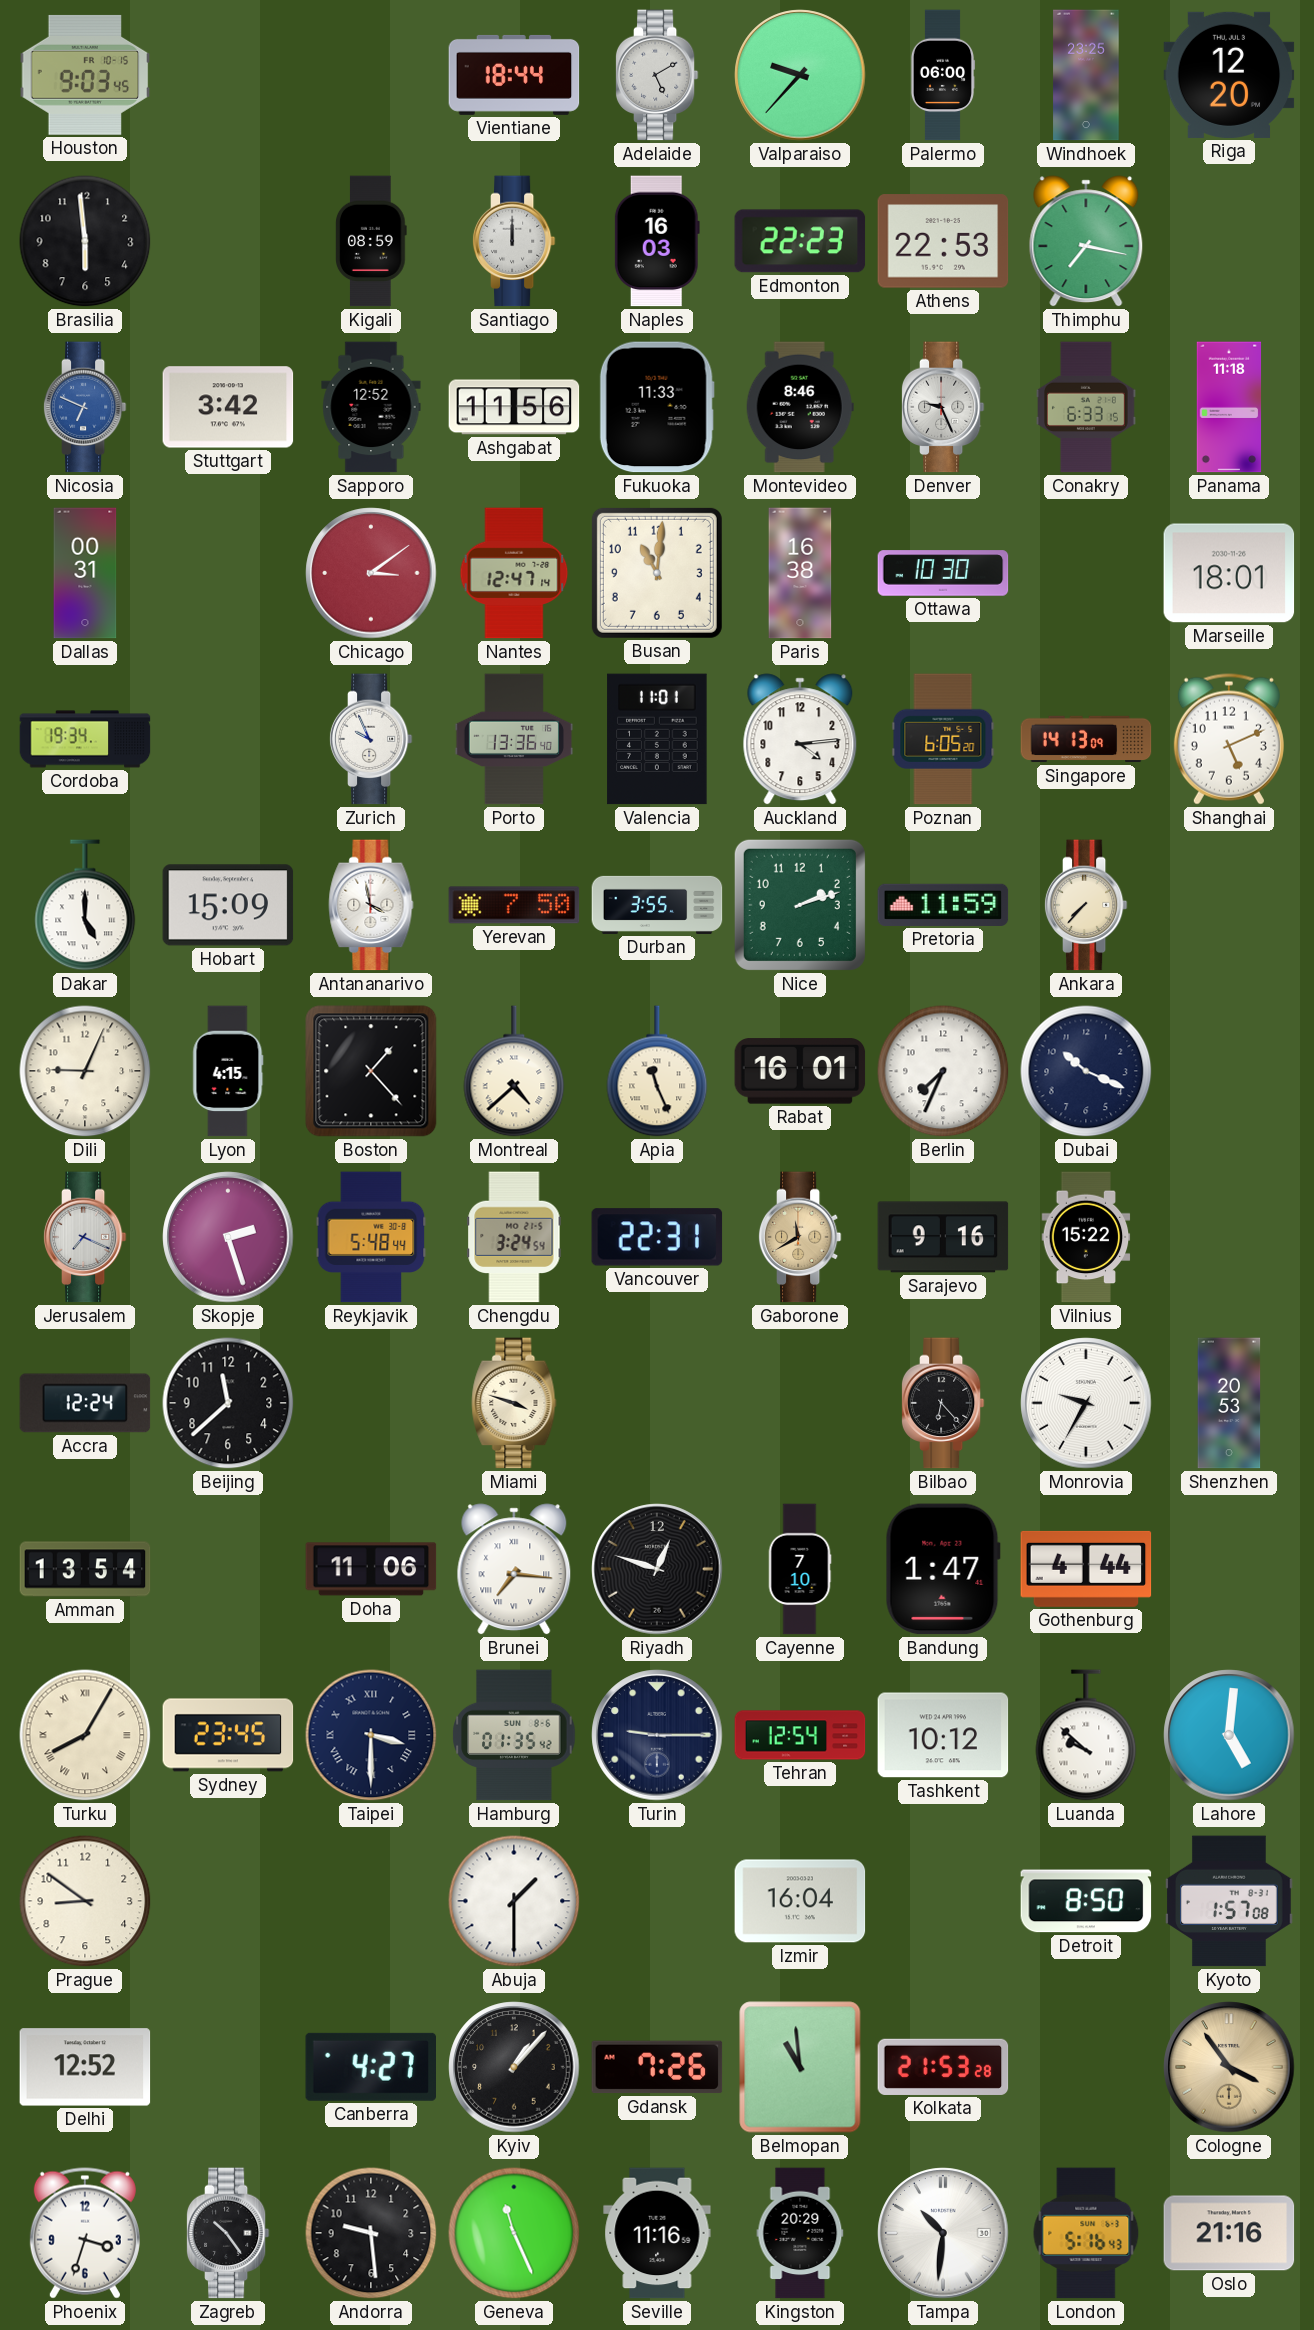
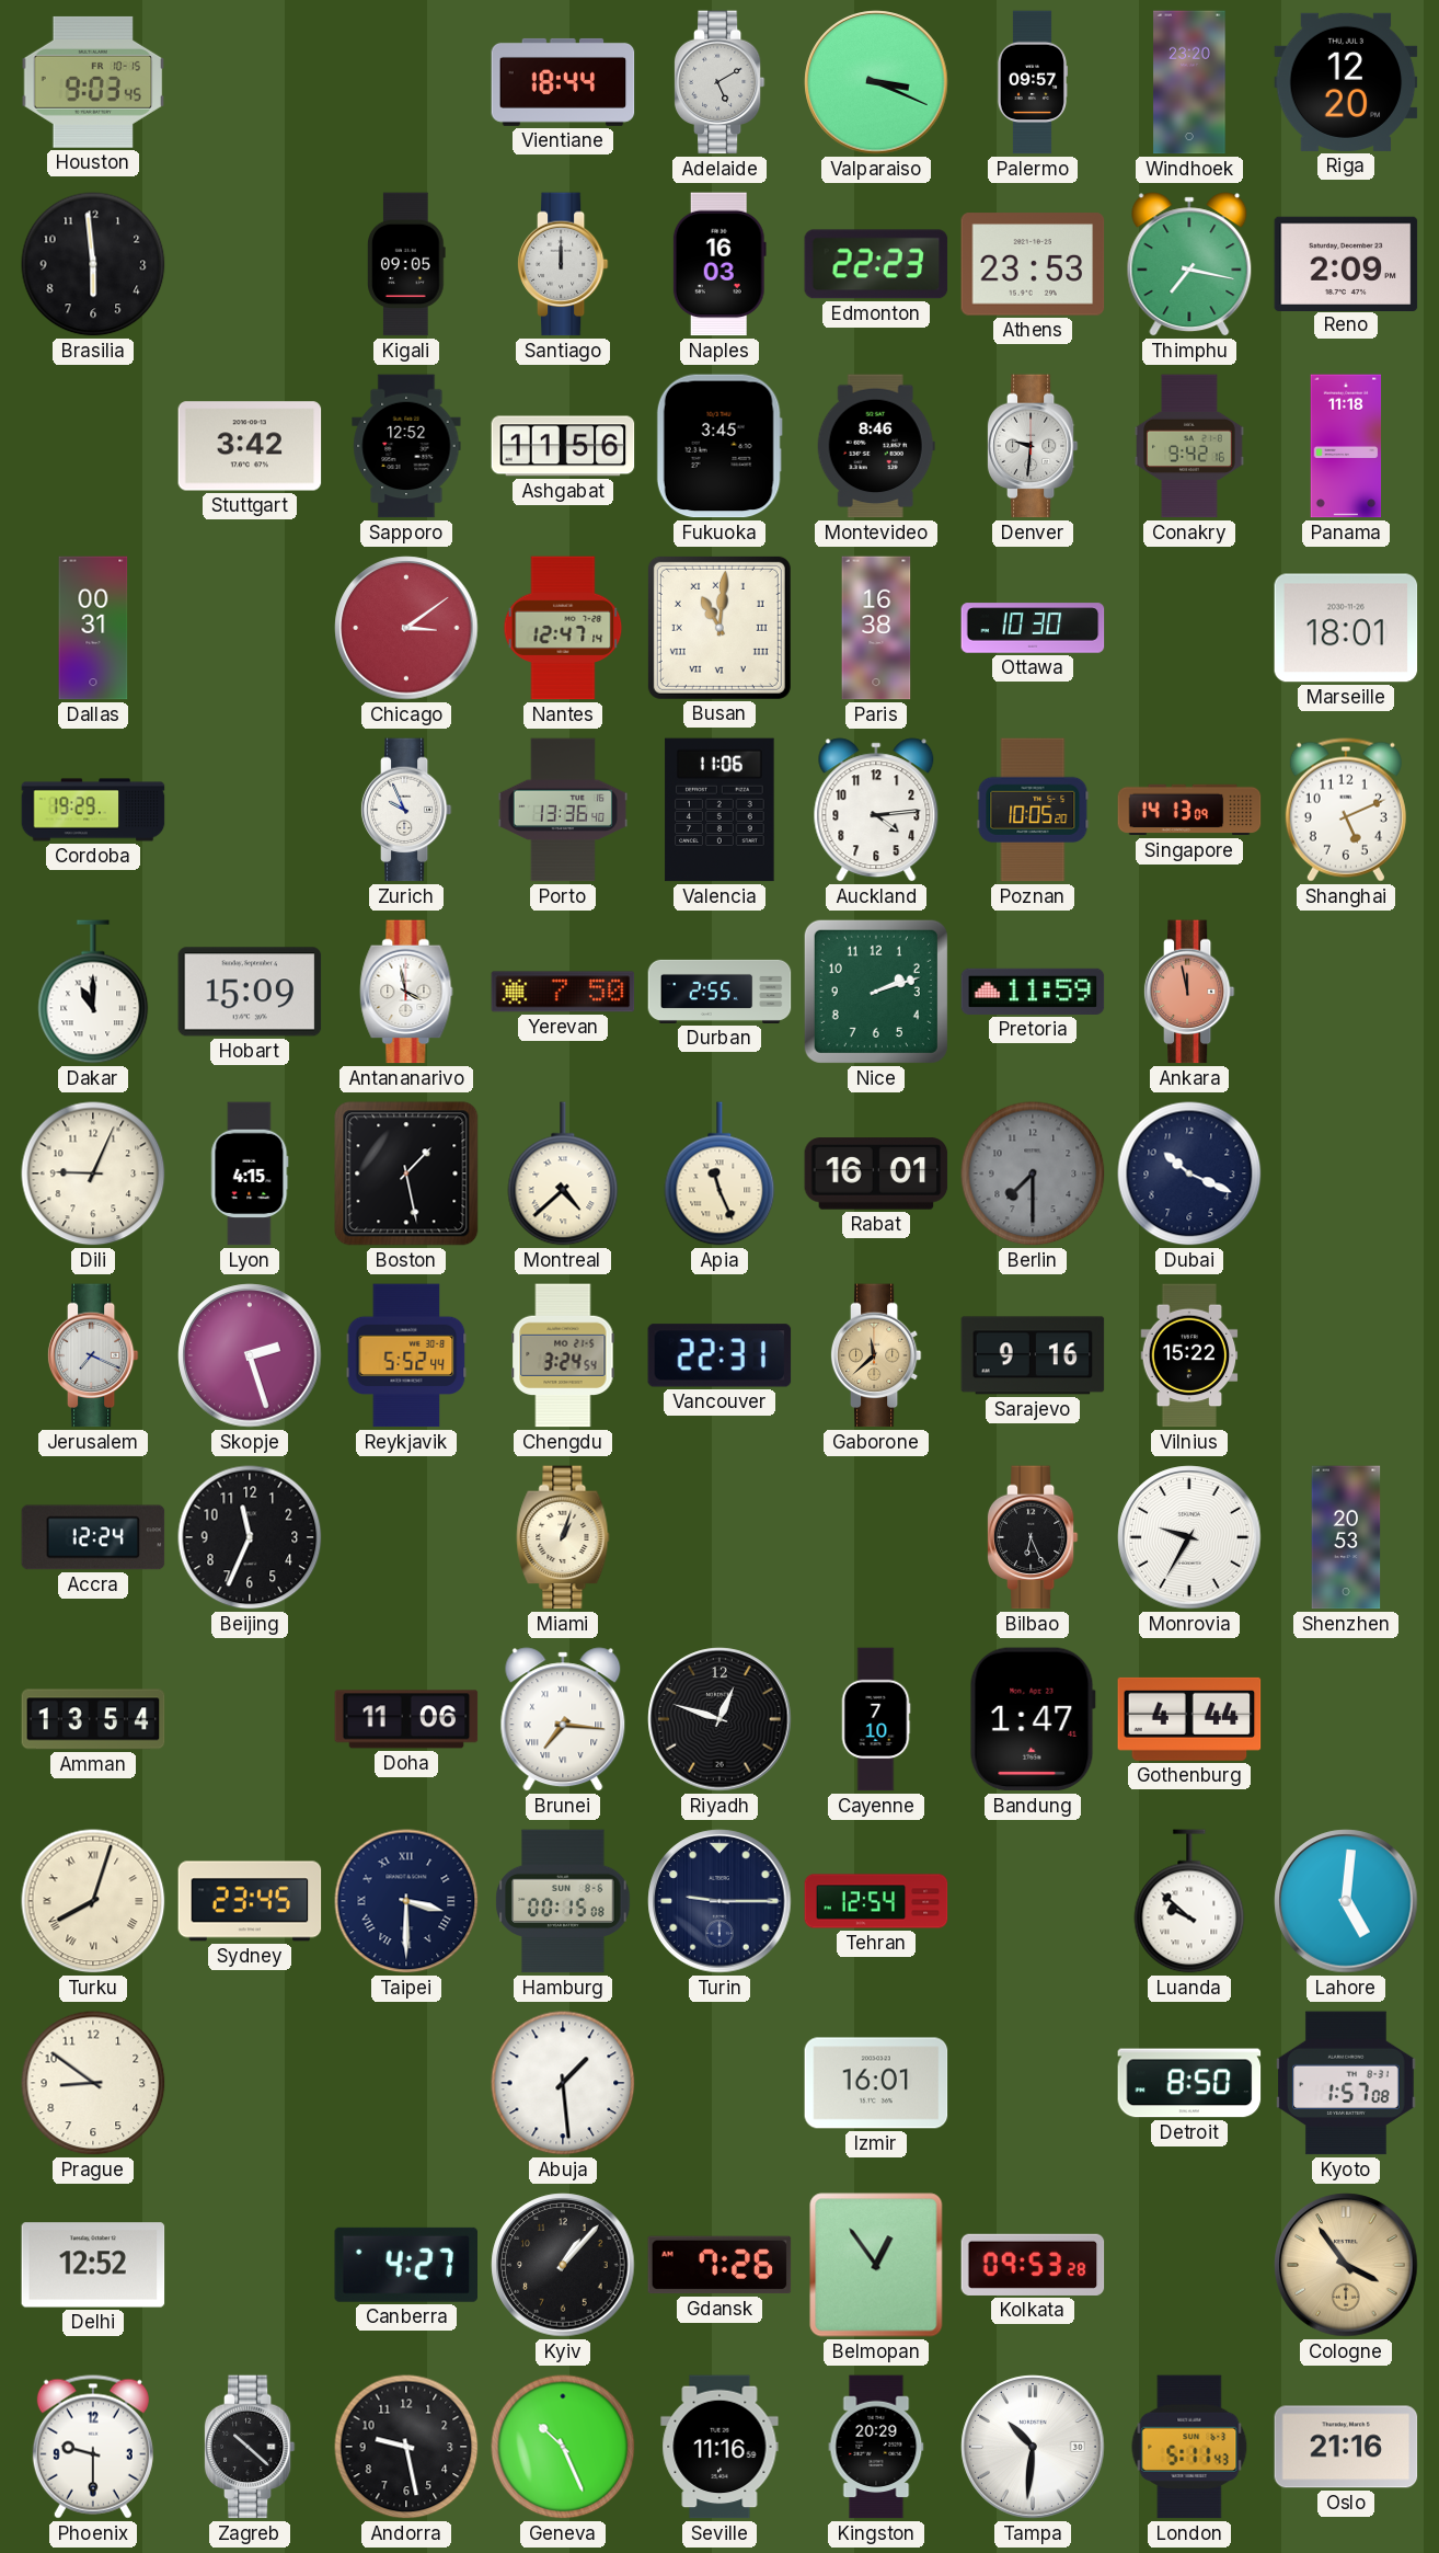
Valparaiso: 9:37 -> 3:19 (876, 82)
Palermo: 06:00 -> 09:57 (1033, 82)
Windhoek: 23:25 -> 23:20 (1189, 82)
Kigali: 08:59 -> 09:05 (407, 264)
Athens: 22:53 -> 23:53 (1033, 264)
Reno: none -> 2:09 (1346, 263)
Nicosia: 6:49 -> none (85, 407)
Fukuoka: 11:33 -> 3:45 (719, 446)
Denver: 9:26 -> 9:31 (1033, 446)
Conakry: 6:33 -> 9:42 (1190, 446)
Busan numerals: Arabic -> Roman (719, 628)
Cordoba: 19:34 -> 19:29 (93, 810)
Valencia: 11:01 -> 11:06 (719, 810)
Poznan: 6:05 -> 10:05 (1033, 810)
Dakar: 5:00 -> 11:00 (93, 992)
Durban: 3:55 -> 2:55 (719, 992)
Ankara: 7:37 -> 11:58 (1189, 992)
Ankara dial: cream -> salmon (1189, 992)
Boston: 1:23 -> 1:28 (406, 1174)
Berlin: 7:34 -> 7:30 (1033, 1174)
Berlin dial: white -> grey (1033, 1174)
Reykjavik: 5:48 -> 5:52 (406, 1355)
Gaborone: 11:40 -> 11:38 (876, 1355)
Beijing: 11:38 -> 11:34 (250, 1537)
Miami: 3:48 -> 1:03 (563, 1537)
Bilbao: 6:23 -> 6:26 (1033, 1537)
Turku: 8:05 -> 8:03 (93, 1901)
Hamburg: 01:35 -> 00:15 (563, 1901)
Tashkent: 10:12 -> none (943, 1735)
Abuja: 1:30 -> 1:29 (563, 2083)
Izmir: 16:04 -> 16:01 (876, 2083)
Belmopan: 10:59 -> 12:54 (876, 2265)
Kolkata: 21:53 -> 09:53 (1033, 2265)
Phoenix: 3:33 -> 9:30 (93, 2447)
Zagreb: 10:24 -> 10:22 (250, 2447)
Andorra: 9:29 -> 9:28 (406, 2447)
Geneva: 11:26 -> 10:26 (563, 2447)
London: 5:16 -> 5:11 (1189, 2447)
